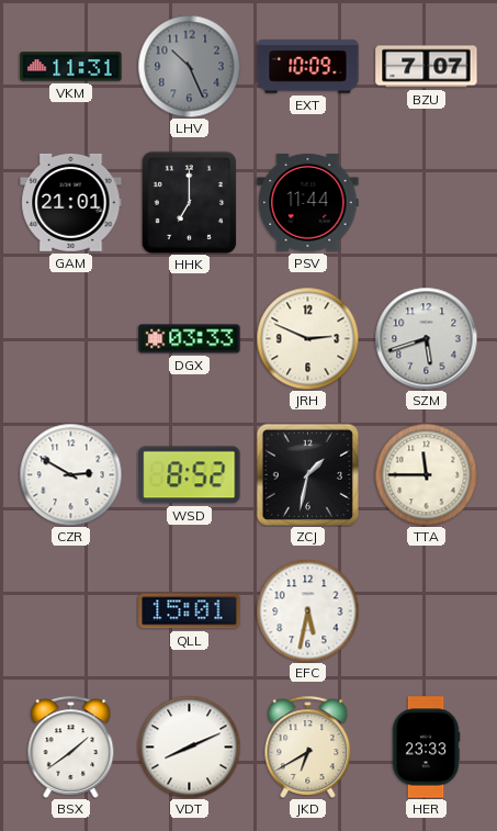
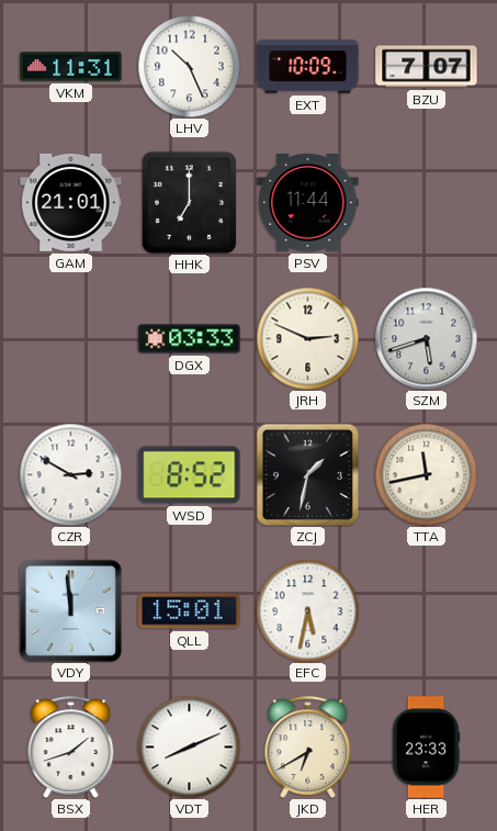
LHV dial: grey -> white (189, 66)
TTA: 11:45 -> 11:43 (426, 474)
VDY: none -> 11:59 (70, 610)
BSX: 1:39 -> 1:42 (71, 746)
